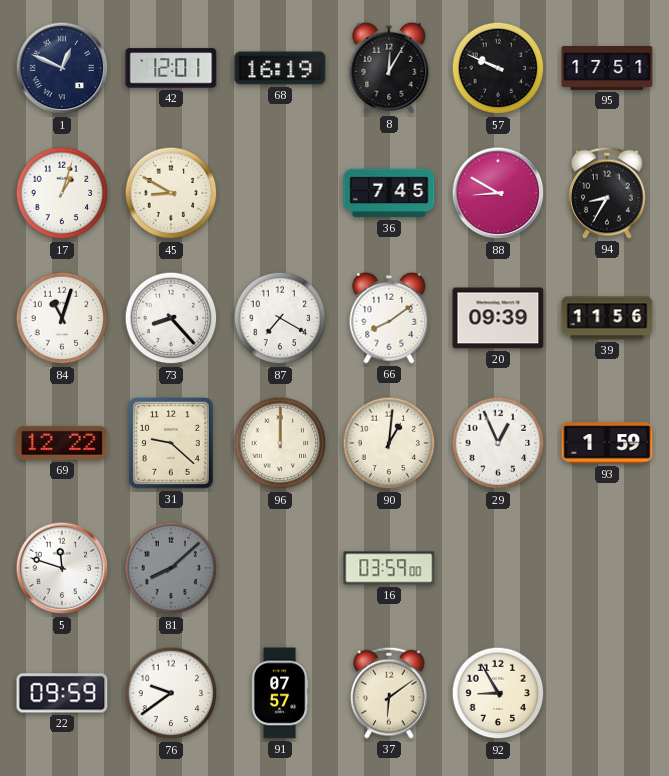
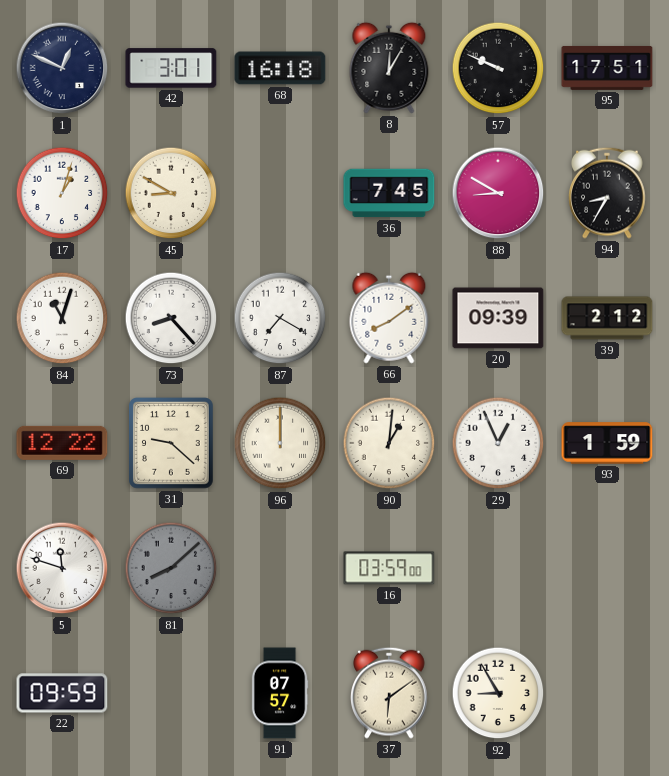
42: 12:01 -> 3:01 (171, 68)
68: 16:19 -> 16:18 (280, 68)
39: 11:56 -> 2:12 (607, 318)
76: 9:39 -> none (171, 693)
